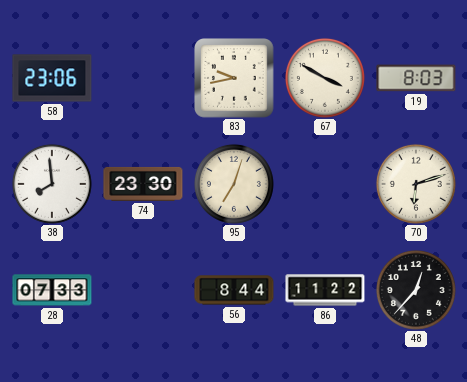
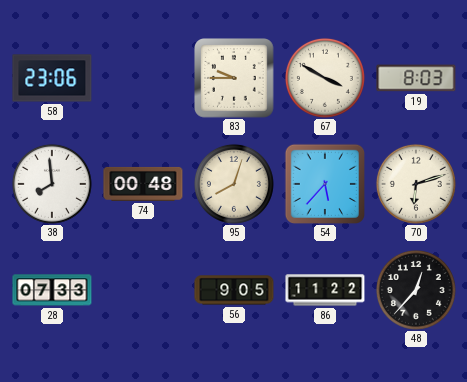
83: 9:43 -> 9:45 (235, 79)
74: 23:30 -> 00:48 (143, 184)
95: 7:03 -> 8:03 (234, 184)
54: none -> 5:37 (324, 183)
56: 8:44 -> 9:05 (234, 290)
